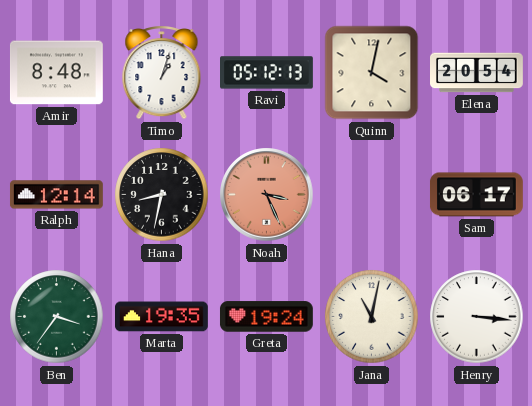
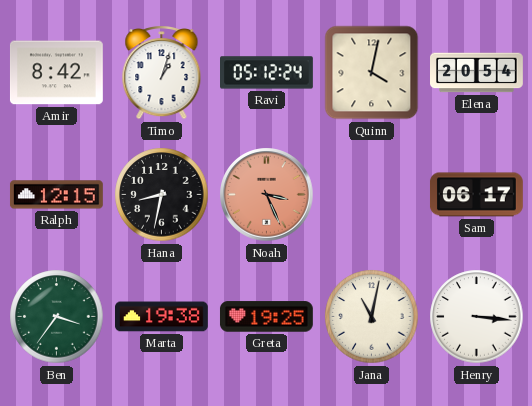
Amir: 8:48 -> 8:42 (56, 73)
Ravi: 05:12:13 -> 05:12:24 (267, 73)
Ralph: 12:14 -> 12:15 (57, 195)
Marta: 19:35 -> 19:38 (162, 317)
Greta: 19:24 -> 19:25 (266, 317)
